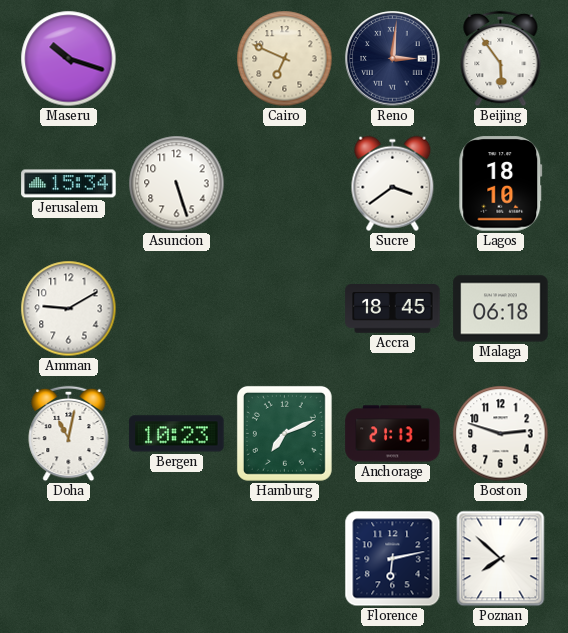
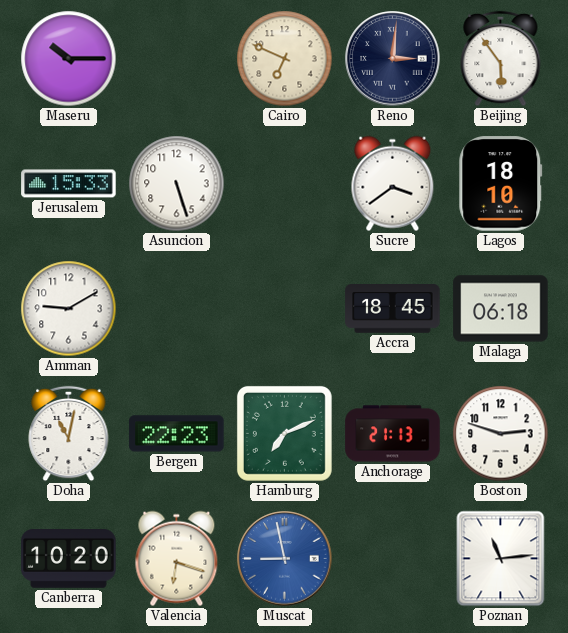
Maseru: 10:18 -> 10:15 (69, 59)
Jerusalem: 15:34 -> 15:33 (69, 184)
Bergen: 10:23 -> 22:23 (177, 434)
Canberra: none -> 10:20 (69, 559)
Valencia: none -> 6:18 (177, 559)
Muscat: none -> 8:58 (285, 559)
Florence: 6:13 -> none (393, 559)
Poznan: 7:52 -> 11:14 (501, 559)
